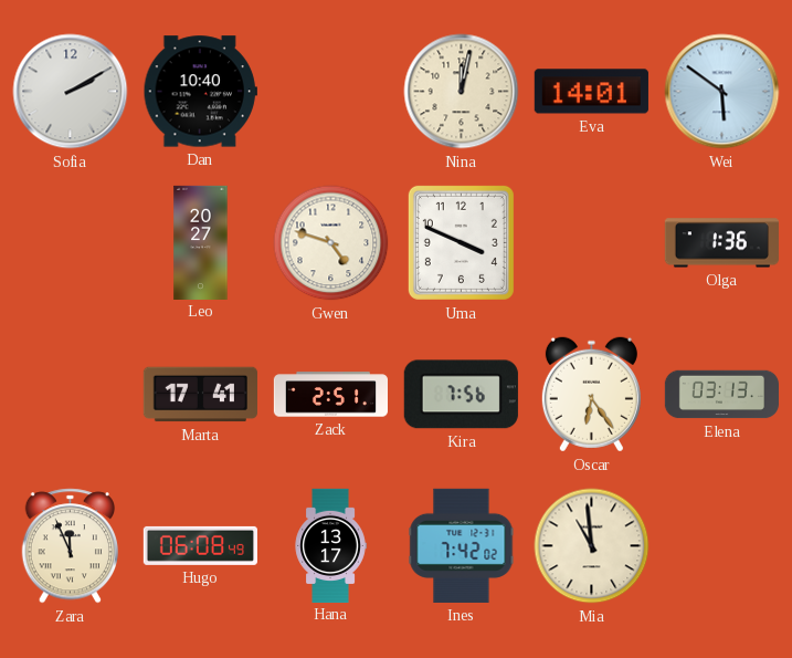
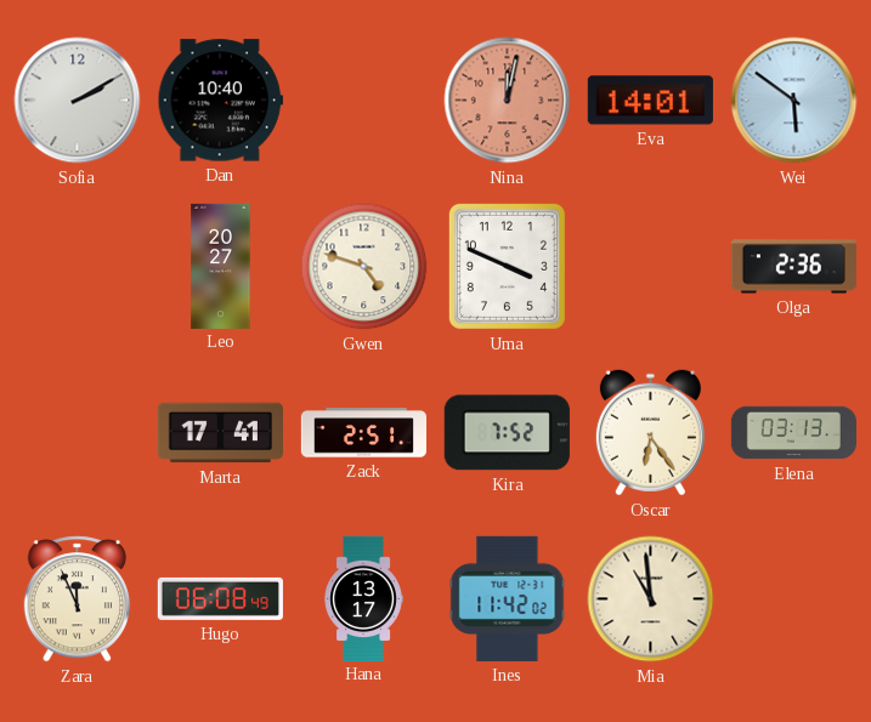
Nina dial: cream -> salmon (508, 101)
Olga: 1:36 -> 2:36 (793, 267)
Kira: 7:56 -> 7:52 (507, 433)
Ines: 7:42 -> 11:42 (508, 598)
